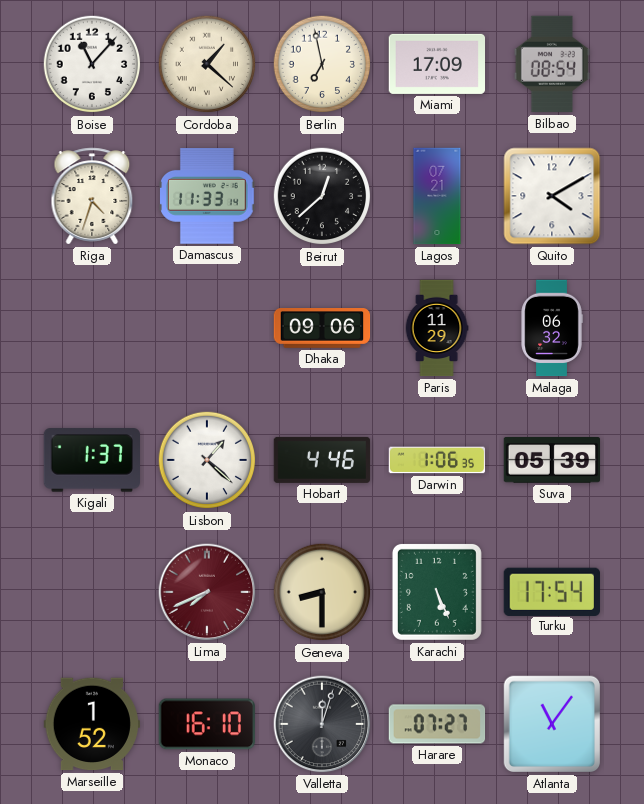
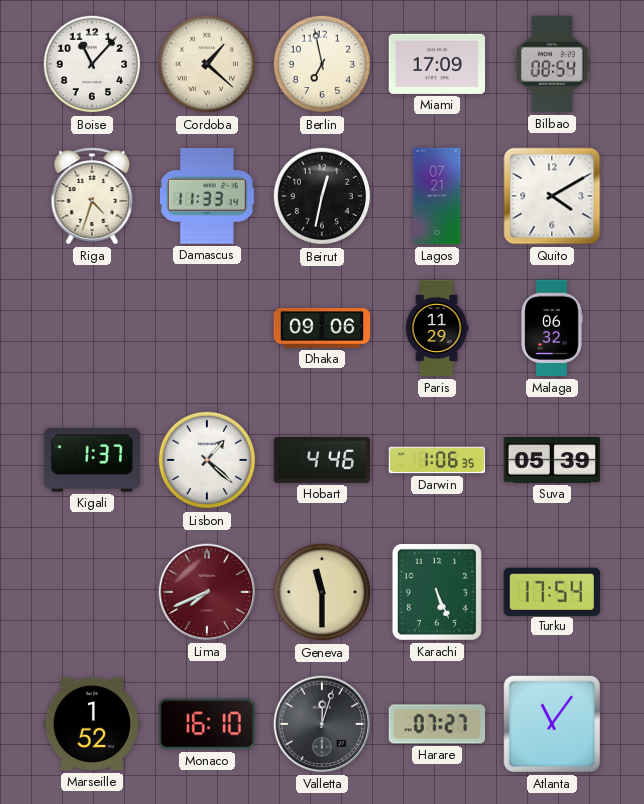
Beirut: 12:38 -> 12:32 (322, 196)
Geneva: 8:30 -> 11:30 (322, 592)
